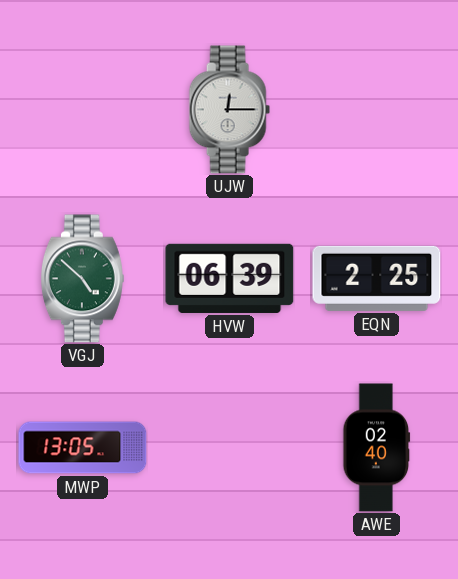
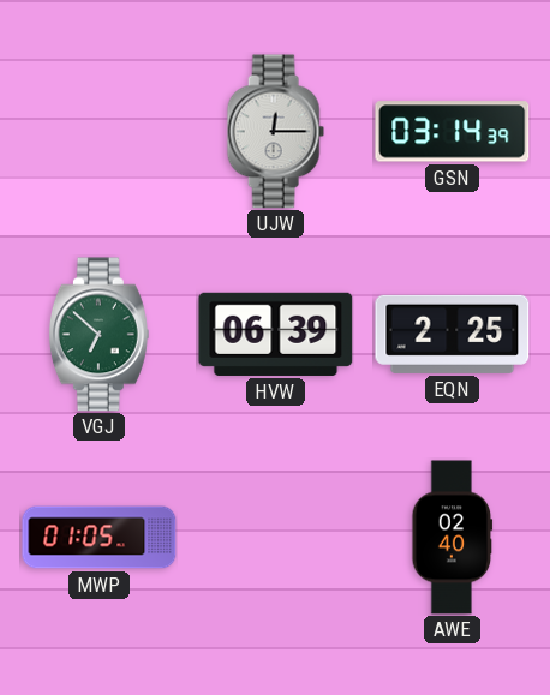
GSN: none -> 03:14 (453, 132)
VGJ: 4:52 -> 6:52 (98, 335)
MWP: 13:05 -> 01:05 (100, 538)
